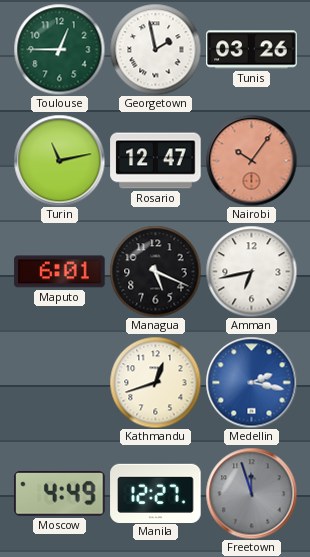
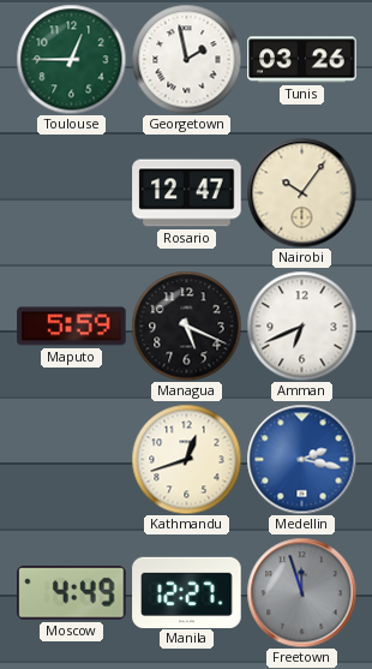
Turin: 11:13 -> none (59, 160)
Nairobi dial: salmon -> cream (301, 192)
Maputo: 6:01 -> 5:59 (72, 327)
Amman: 6:43 -> 6:41 (301, 325)
